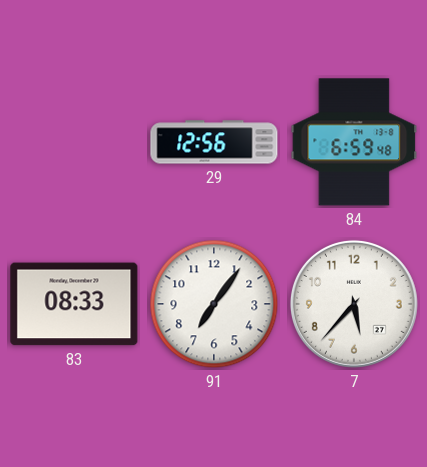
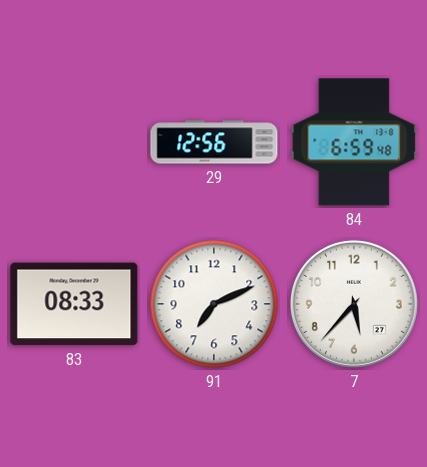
91: 7:06 -> 7:11 (214, 304)
